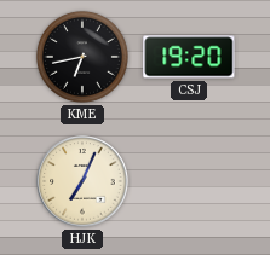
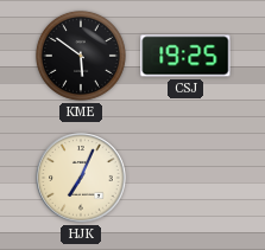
KME: 6:43 -> 5:51 (81, 56)
CSJ: 19:20 -> 19:25 (185, 56)
